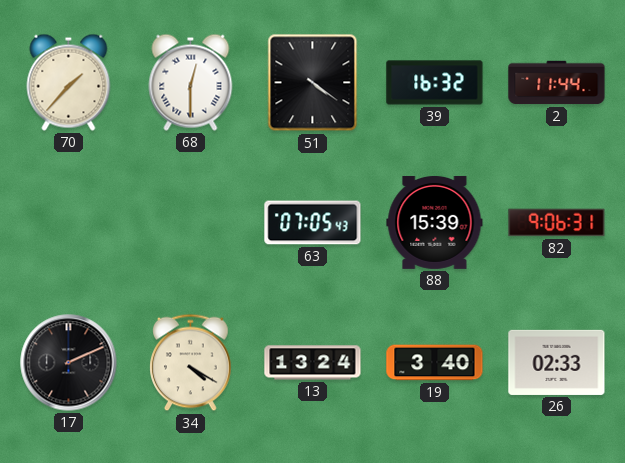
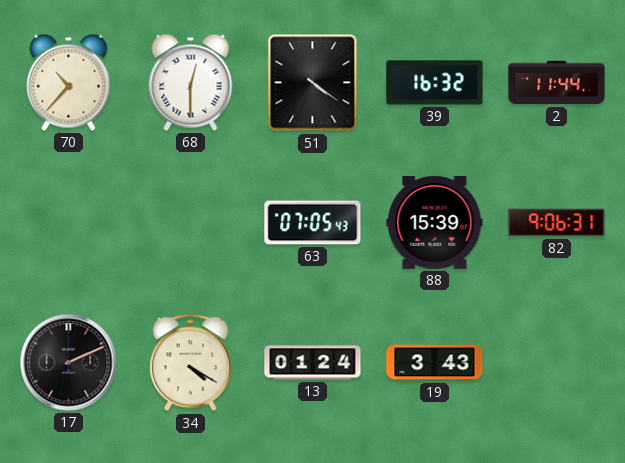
70: 1:37 -> 10:37 (69, 82)
13: 13:24 -> 01:24 (313, 363)
19: 3:40 -> 3:43 (435, 363)
26: 02:33 -> none (557, 362)
